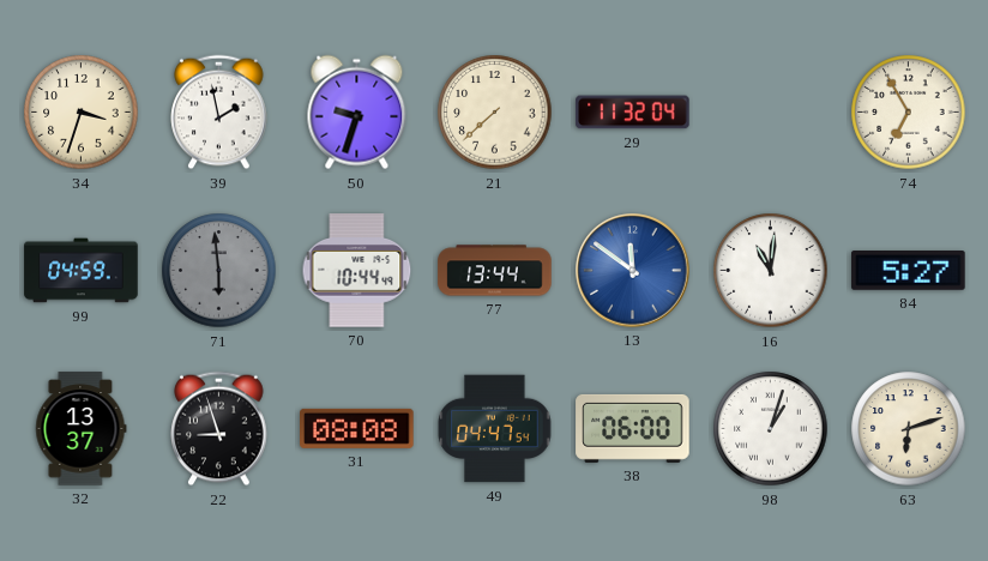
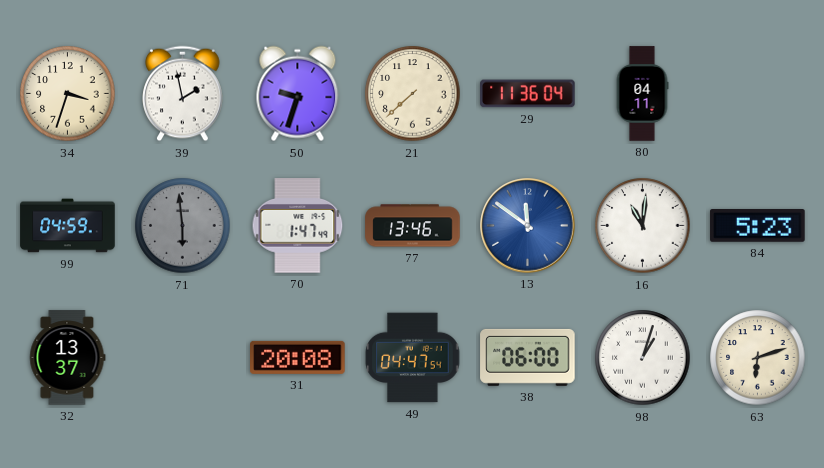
29: 11:32 -> 11:36 (528, 94)
80: none -> 04:11 (642, 94)
74: 6:55 -> none (909, 113)
70: 10:44 -> 1:47 (298, 226)
77: 13:44 -> 13:46 (413, 226)
84: 5:27 -> 5:23 (758, 226)
22: 8:57 -> none (219, 429)
31: 08:08 -> 20:08 (298, 357)
